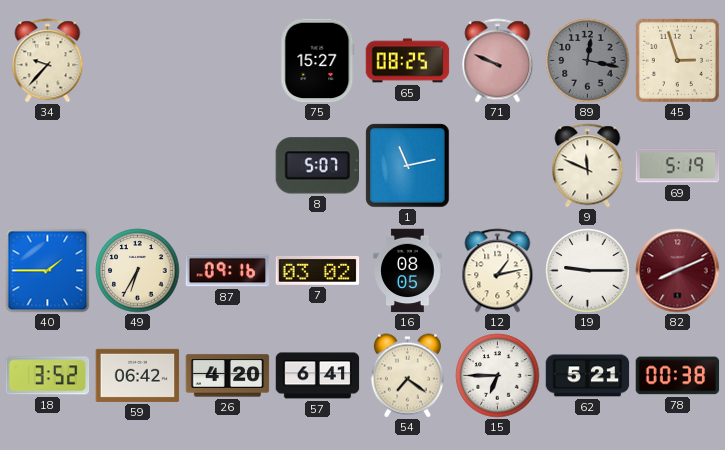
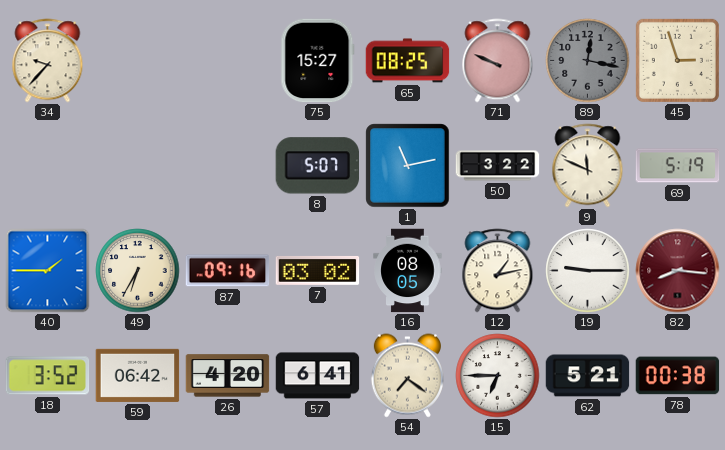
50: none -> 3:22 (498, 166)
82: 8:11 -> 8:16 (678, 271)
